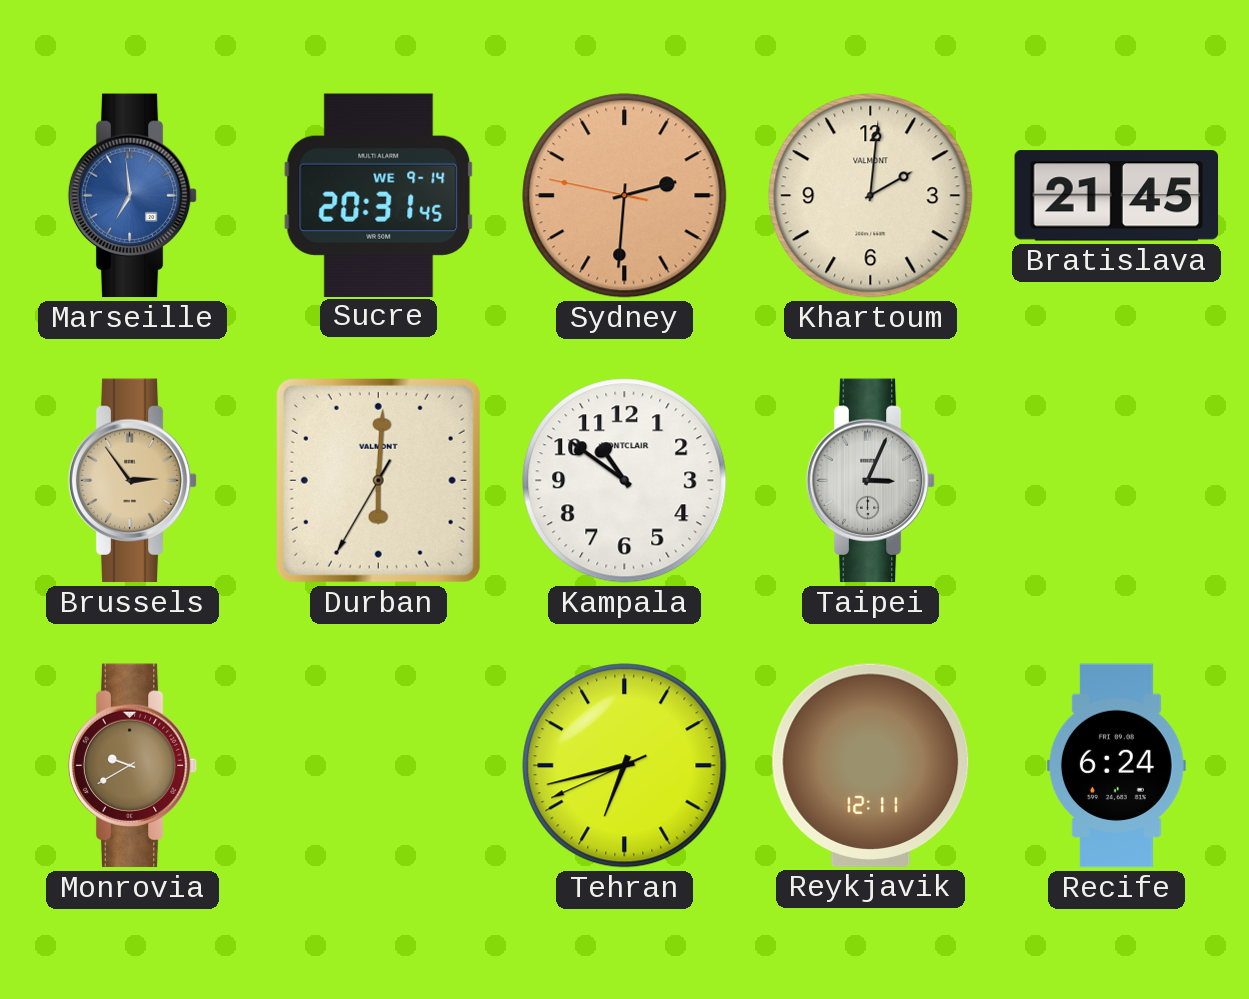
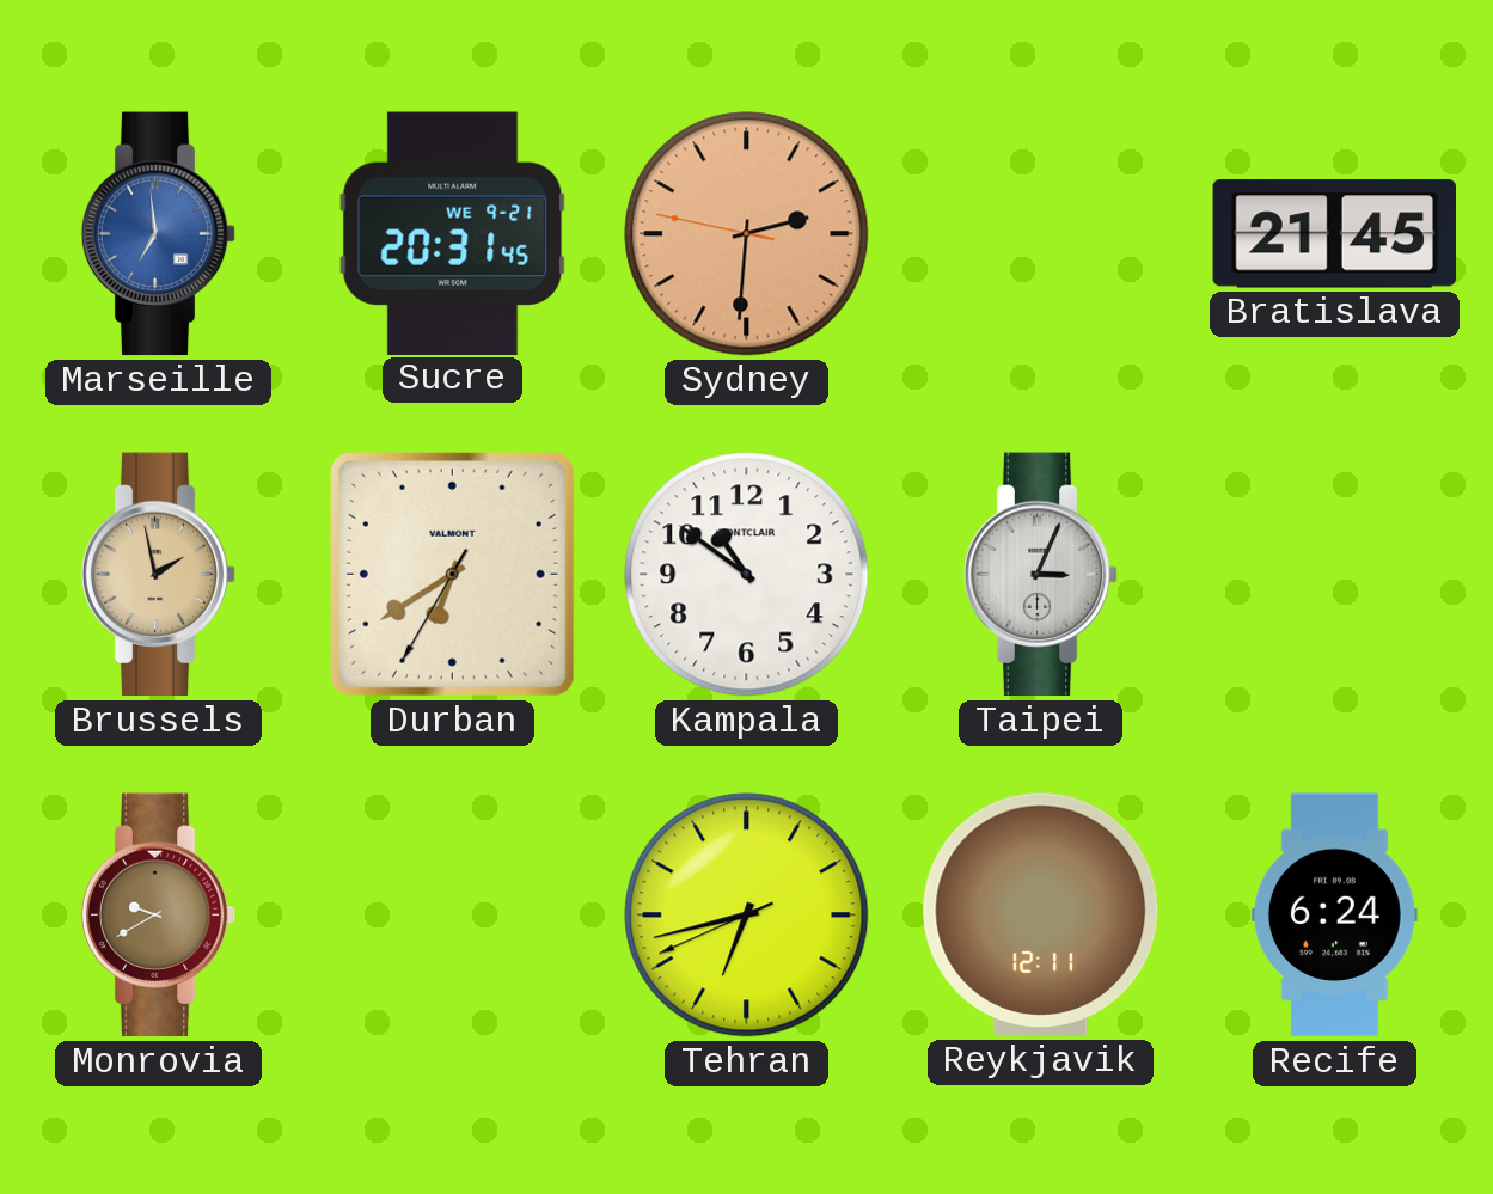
Sucre date: WE 9-14 -> WE 9-21 (453, 233)
Khartoum: 2:01 -> none (871, 196)
Brussels: 2:54 -> 1:58 (159, 575)
Durban: 6:00 -> 6:39 (452, 574)
